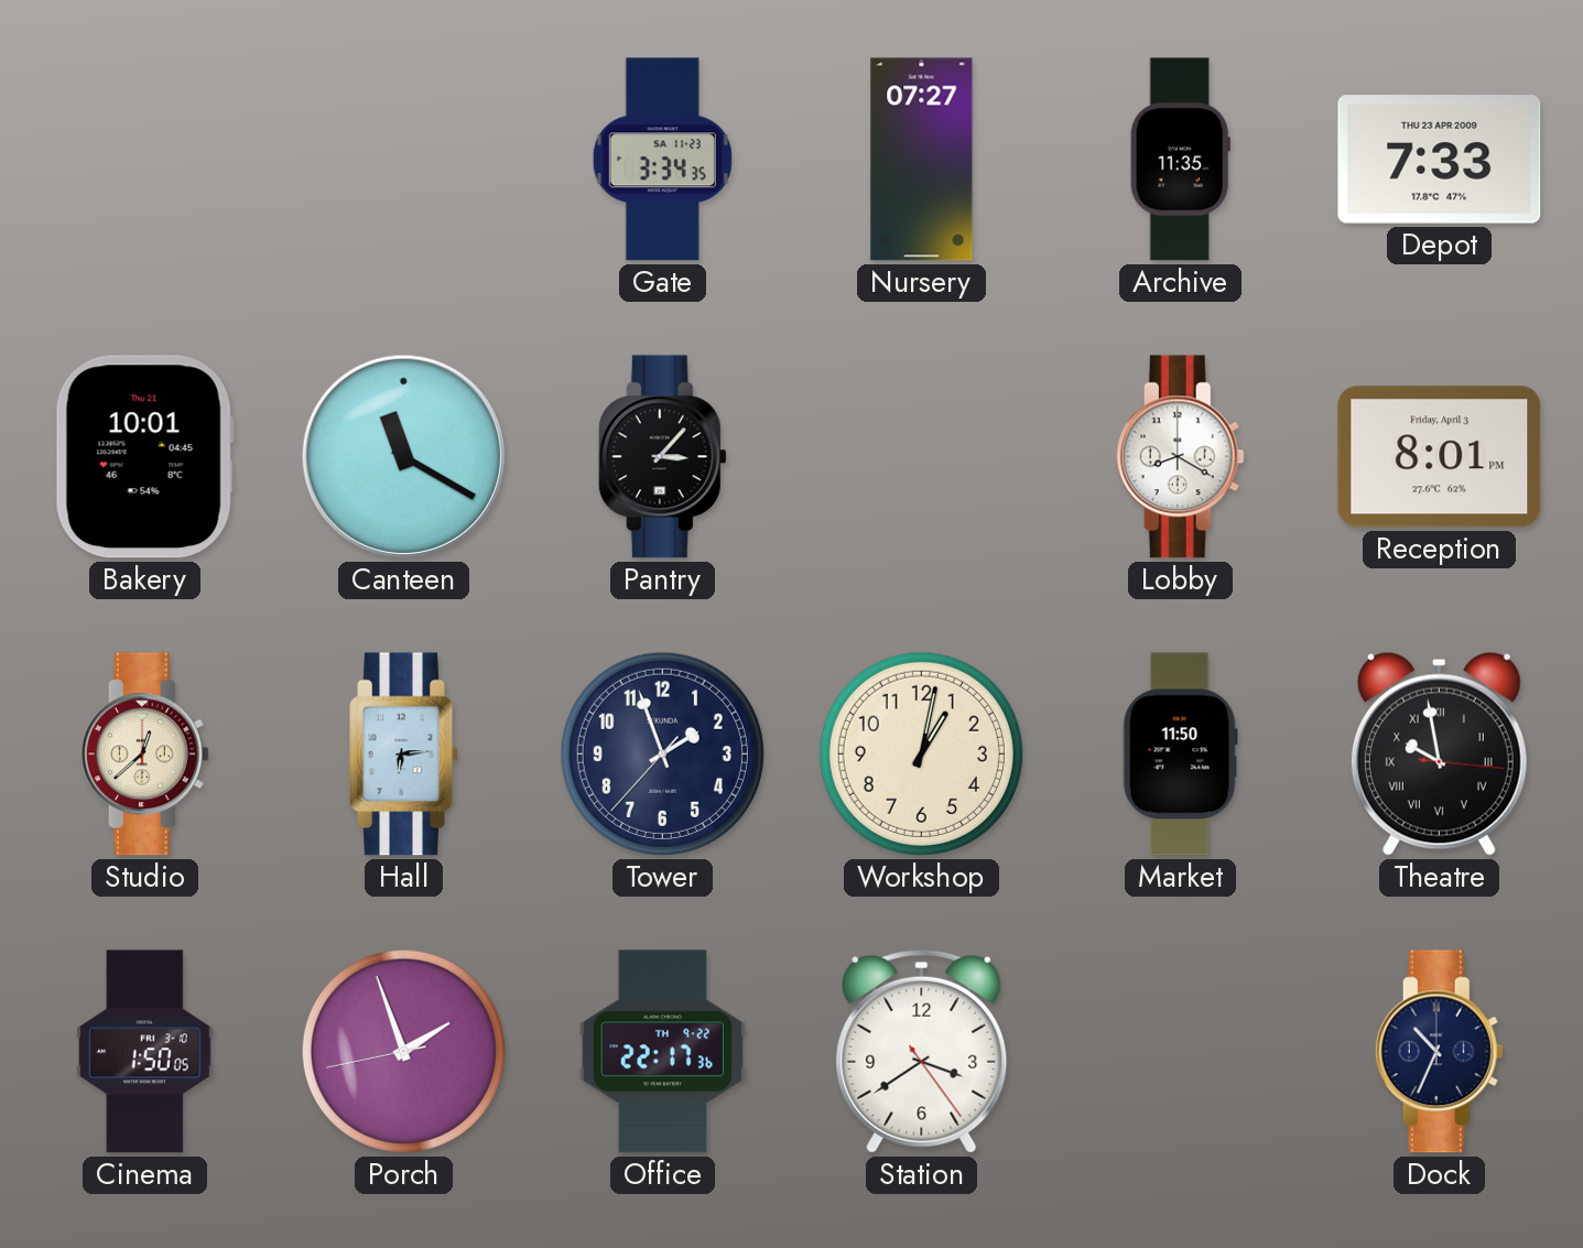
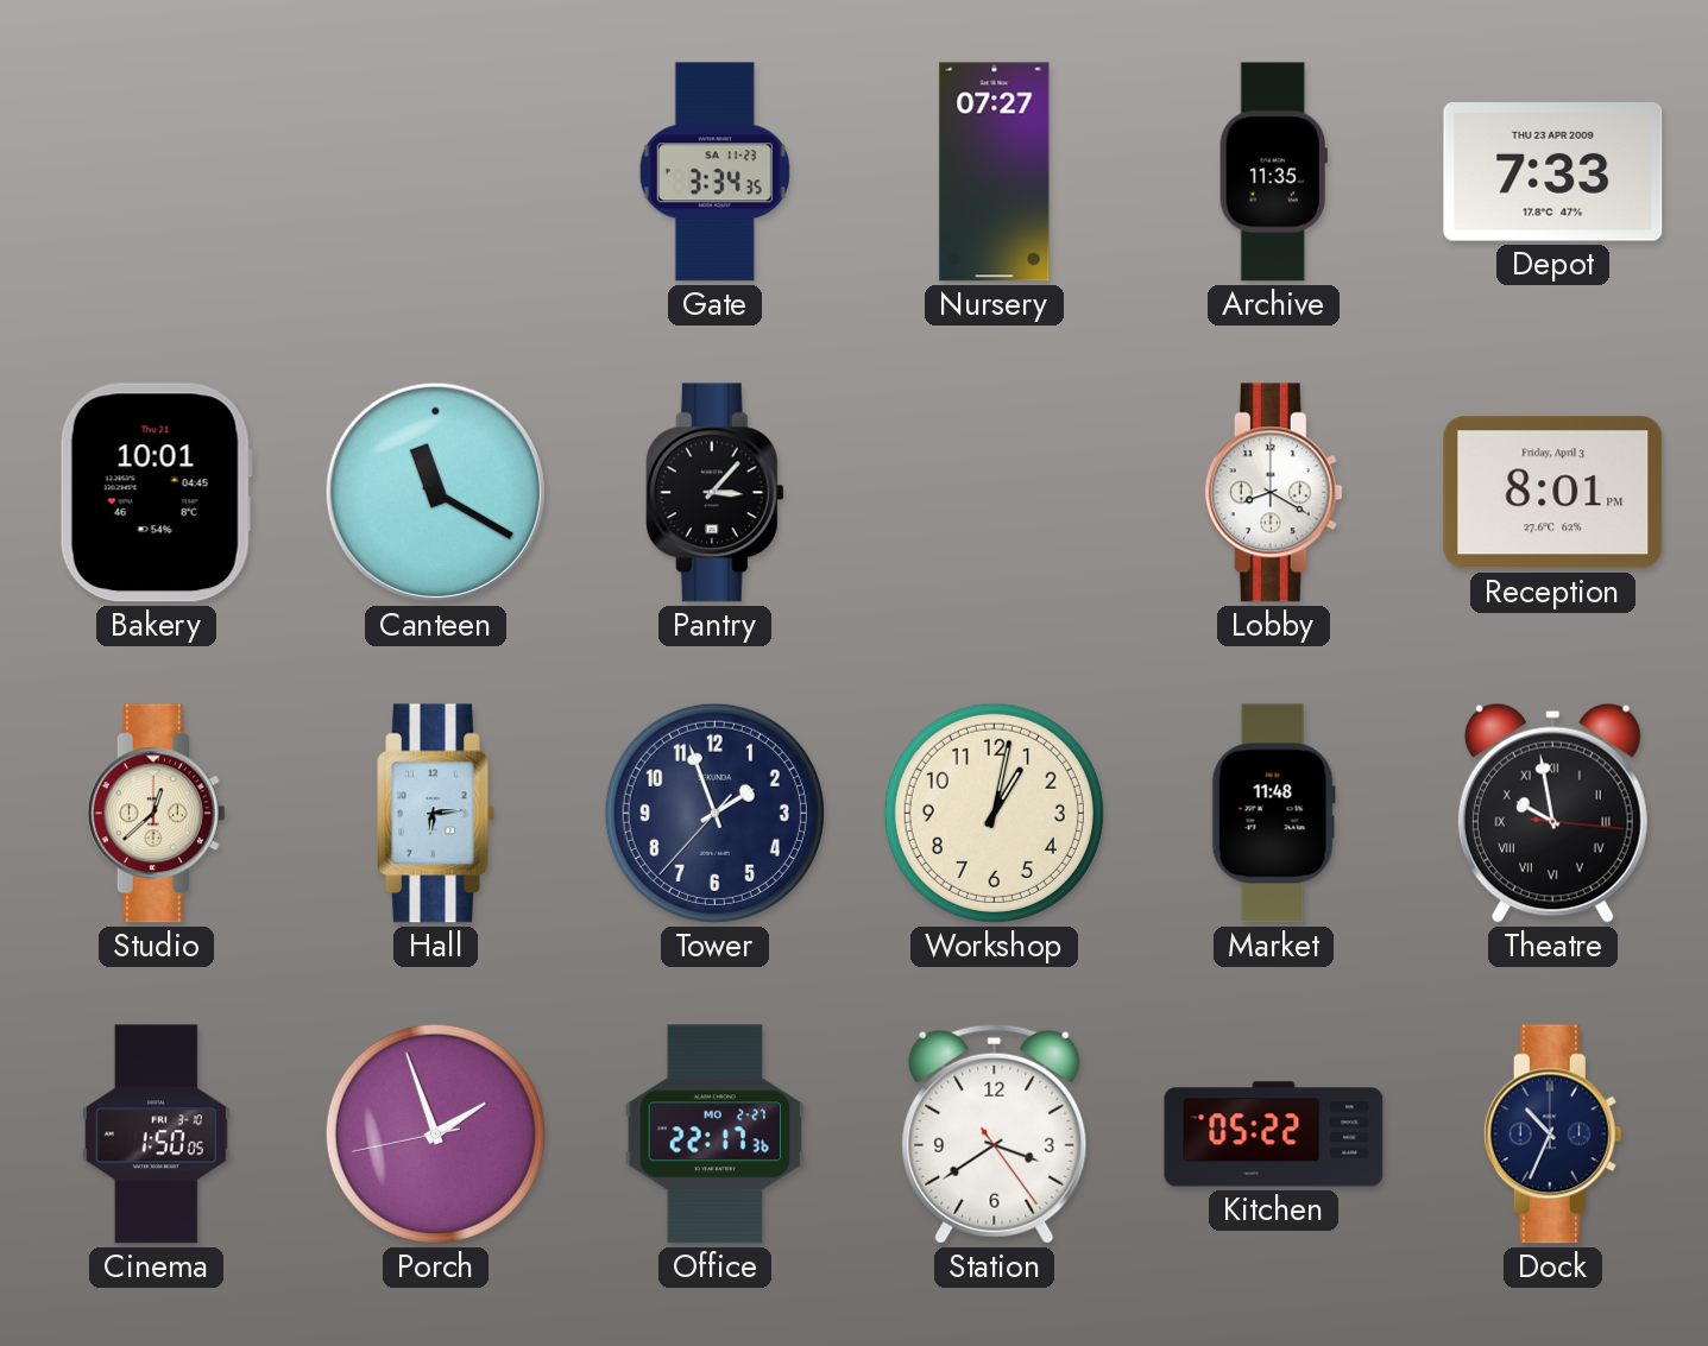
Market: 11:50 -> 11:48 (1273, 814)
Office date: TH 9-22 -> MO 2-27 (714, 1135)
Kitchen: none -> 05:22 (1274, 1135)
